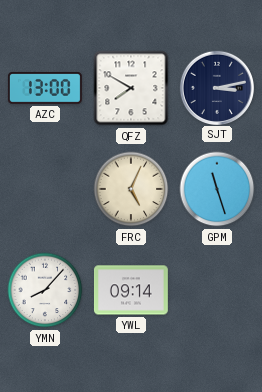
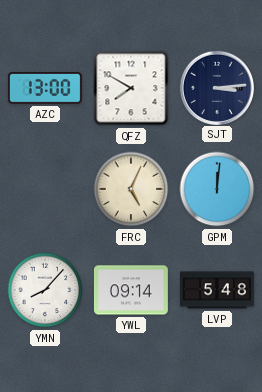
SJT: 3:13 -> 3:14 (216, 87)
GPM: 11:27 -> 12:01 (217, 189)
LVP: none -> 5:48 (217, 290)
